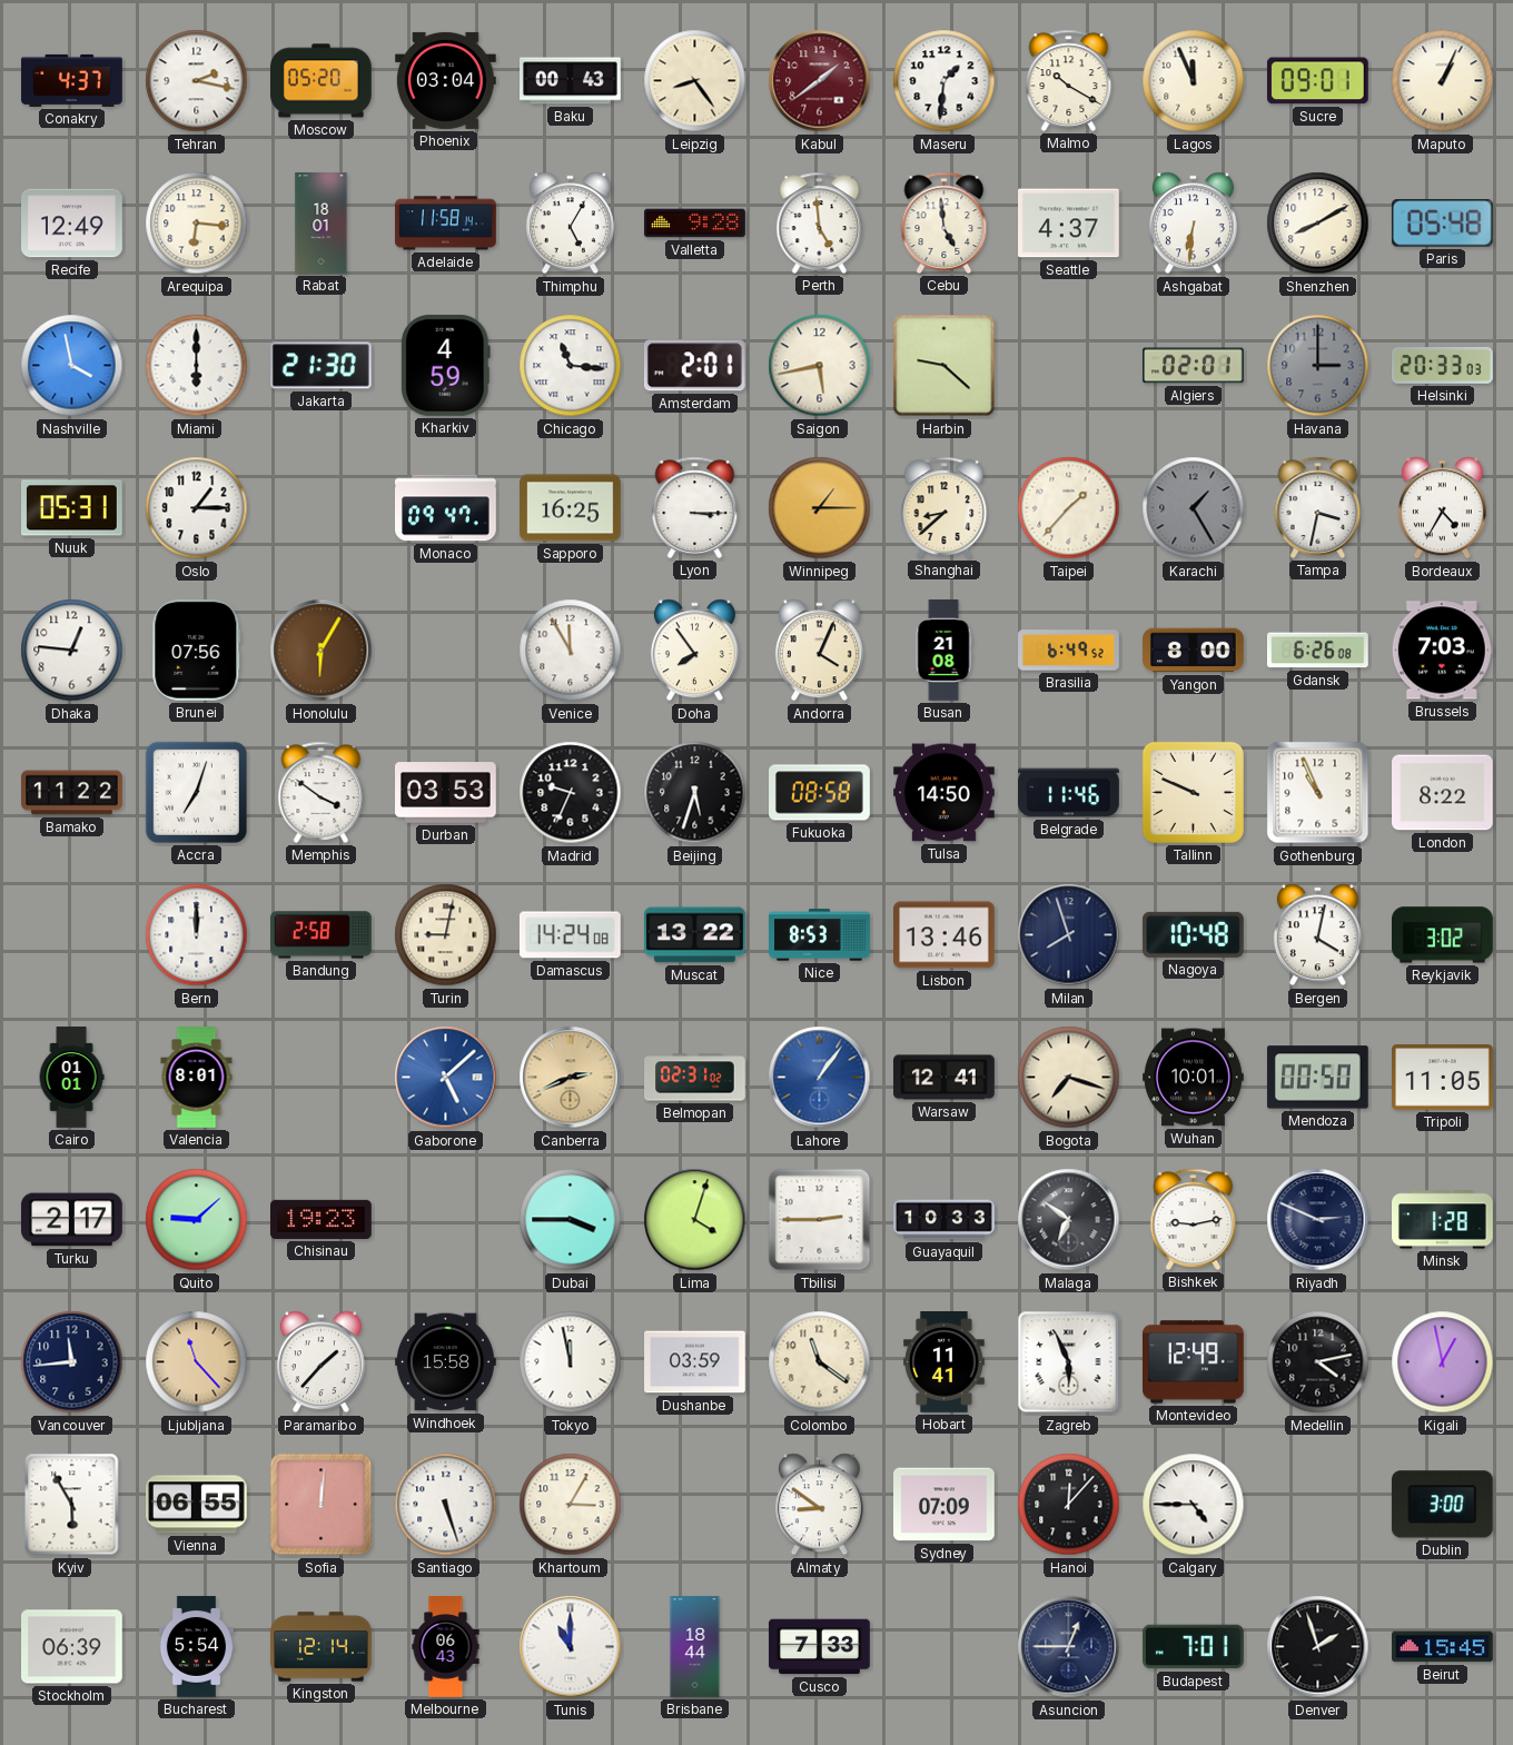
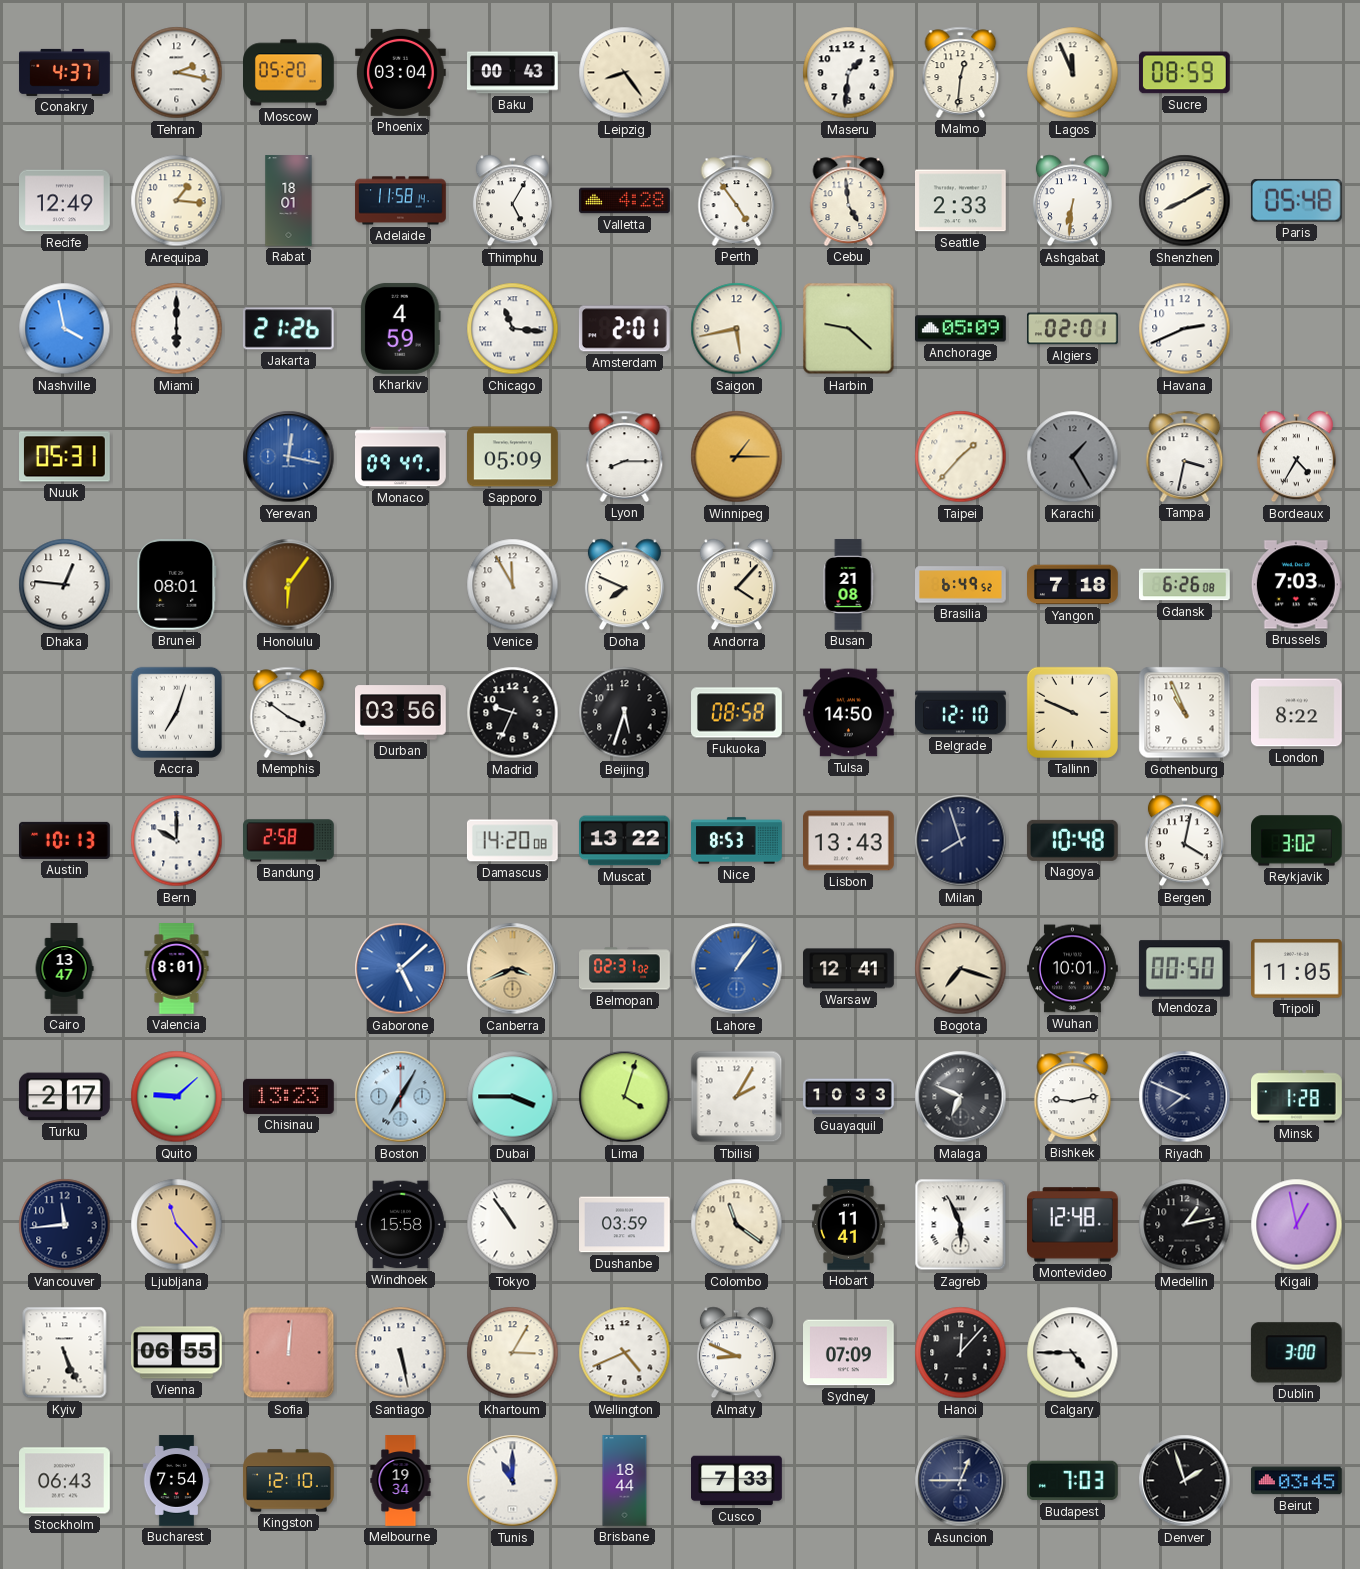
Kabul: 1:39 -> none (820, 81)
Malmo: 10:20 -> 12:31 (961, 72)
Sucre: 09:01 -> 08:59 (1184, 73)
Maputo: 1:04 -> none (1443, 81)
Arequipa: 6:16 -> 1:16 (177, 201)
Valletta: 9:28 -> 4:28 (625, 201)
Perth: 4:59 -> 4:54 (737, 200)
Seattle: 4:37 -> 2:33 (961, 201)
Jakarta: 21:30 -> 21:26 (288, 329)
Anchorage: none -> 05:09 (961, 329)
Havana: 3:00 -> 2:41 (1185, 329)
Havana dial: grey -> white (1185, 329)
Helsinki: 20:33 -> none (1443, 366)
Oslo: 1:15 -> none (197, 508)
Yerevan: none -> 12:17 (289, 457)
Sapporo: 16:25 -> 05:09 (513, 457)
Lyon: 3:15 -> 8:15 (625, 456)
Shanghai: 8:38 -> none (945, 507)
Brunei: 07:56 -> 08:01 (177, 585)
Honolulu: 6:05 -> 6:06 (289, 585)
Doha: 7:54 -> 7:49 (624, 585)
Andorra: 4:04 -> 4:07 (736, 585)
Yangon: 8:00 -> 7:18 (1073, 585)
Bamako: 11:22 -> none (72, 793)
Durban: 03:53 -> 03:56 (401, 713)
Belgrade: 11:46 -> 12:10 (961, 713)
Austin: none -> 10:13 (65, 840)
Bern: 12:00 -> 10:00 (177, 841)
Turin: 9:02 -> none (446, 935)
Damascus: 14:24 -> 14:20 (512, 841)
Lisbon: 13:46 -> 13:43 (849, 841)
Cairo: 01:01 -> 13:47 (64, 969)
Canberra: 2:41 -> 3:41 (513, 969)
Chisinau: 19:23 -> 13:23 (289, 1096)
Boston: none -> 7:05 (401, 1097)
Tbilisi: 2:45 -> 2:05 (737, 1097)
Malaga: 6:51 -> 6:49 (961, 1097)
Riyadh: 2:49 -> 7:49 (1185, 1097)
Paramaribo: 1:37 -> none (320, 1362)
Tokyo: 11:58 -> 10:54 (513, 1225)
Montevideo: 12:49 -> 12:48 (1073, 1225)
Medellin: 4:13 -> 1:13 (1185, 1225)
Kyiv: 5:55 -> 5:26 (65, 1353)
Santiago: 5:27 -> 5:28 (401, 1353)
Wellington: none -> 4:41 (625, 1353)
Almaty: 8:51 -> 8:49 (736, 1353)
Stockholm: 06:39 -> 06:43 (65, 1481)
Bucharest: 5:54 -> 7:54 (176, 1481)
Kingston: 12:14 -> 12:10 (289, 1481)
Melbourne: 06:43 -> 19:34 (401, 1481)
Budapest: 7:01 -> 7:03 (1073, 1481)
Beirut: 15:45 -> 03:45 (1297, 1481)
